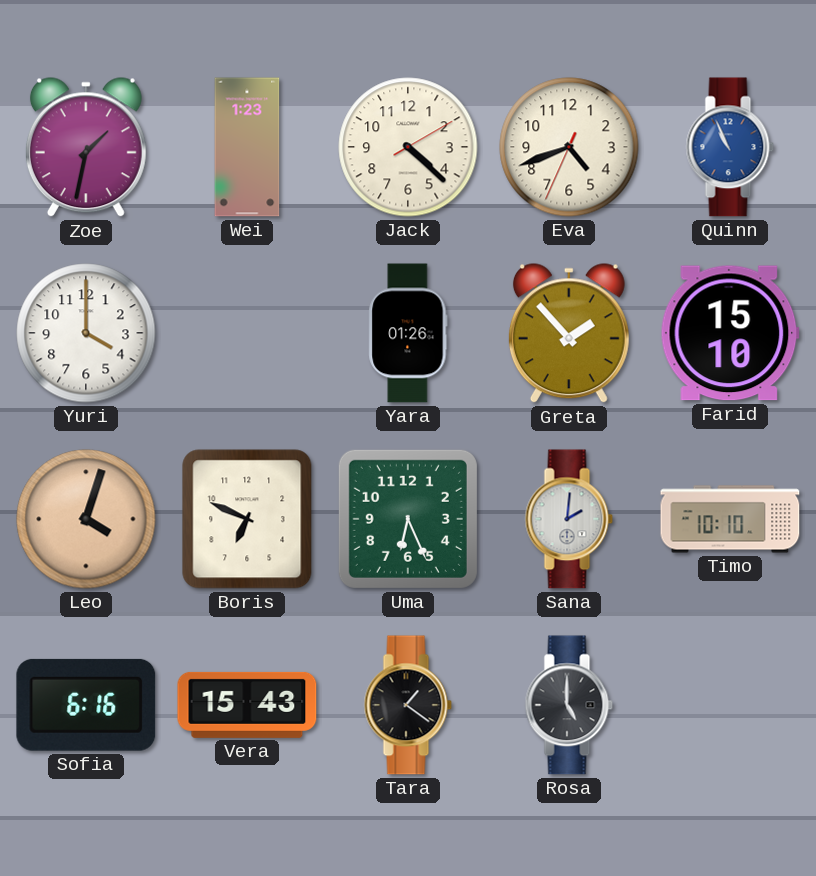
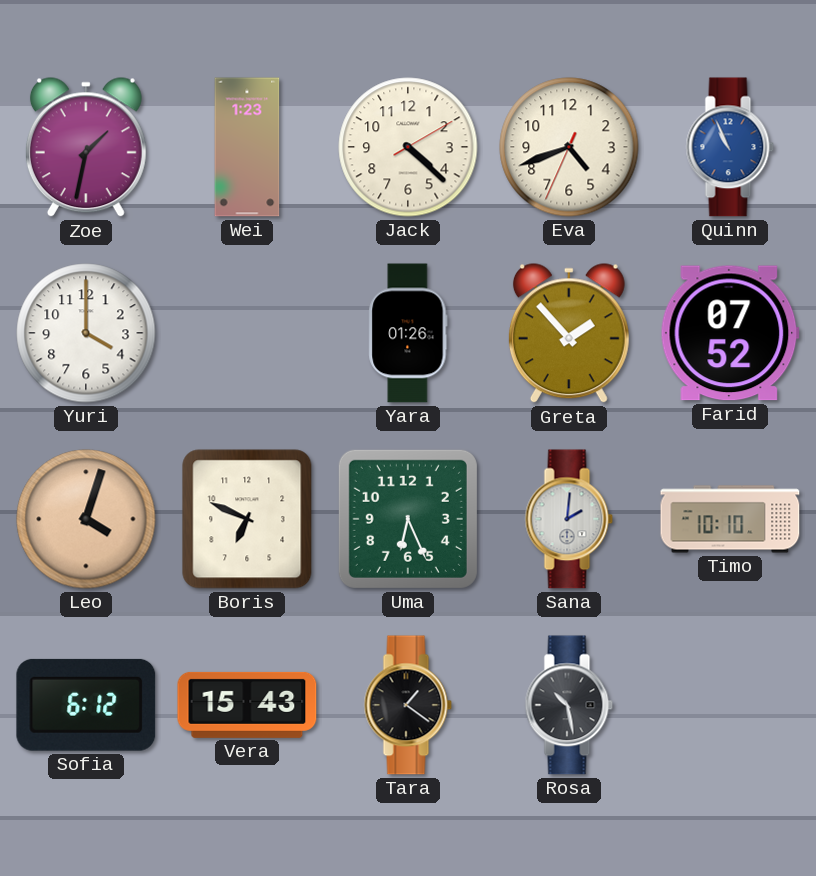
Farid: 15:10 -> 07:52 (730, 333)
Sofia: 6:16 -> 6:12 (86, 705)
Rosa: 5:00 -> 10:28 (569, 705)
